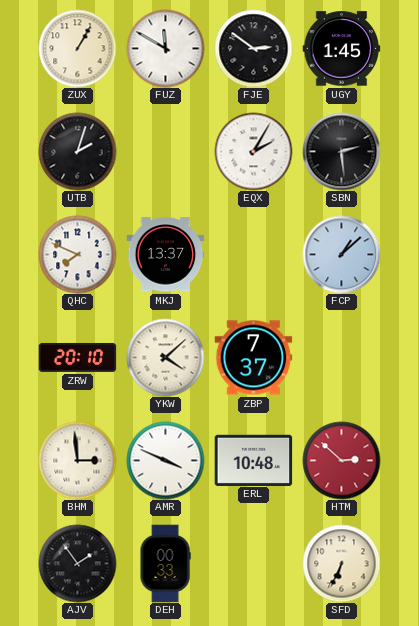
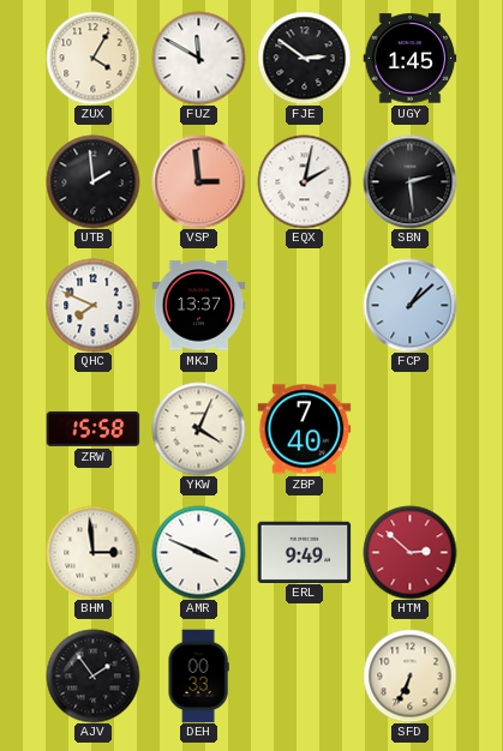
ZUX: 1:05 -> 4:05 (92, 58)
UTB: 2:03 -> 1:59 (92, 181)
VSP: none -> 2:59 (198, 181)
EQX: 2:05 -> 2:02 (304, 181)
ZRW: 20:10 -> 15:58 (92, 428)
YKW: 4:08 -> 4:04 (198, 428)
ZBP: 7:37 -> 7:40 (304, 429)
ERL: 10:48 -> 9:49 (304, 552)
